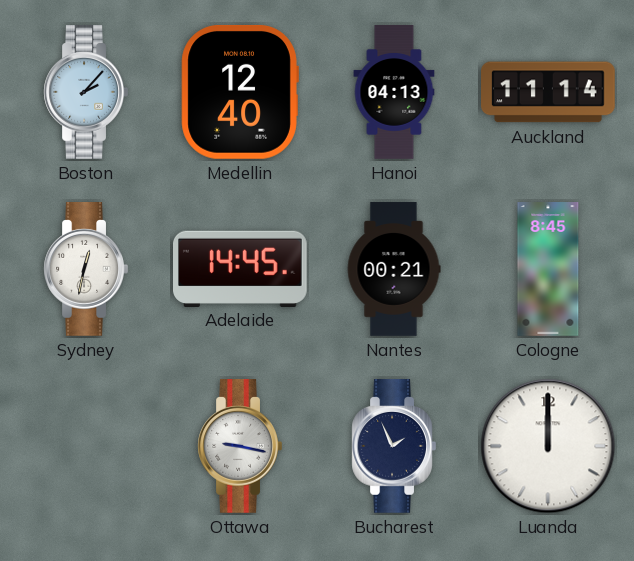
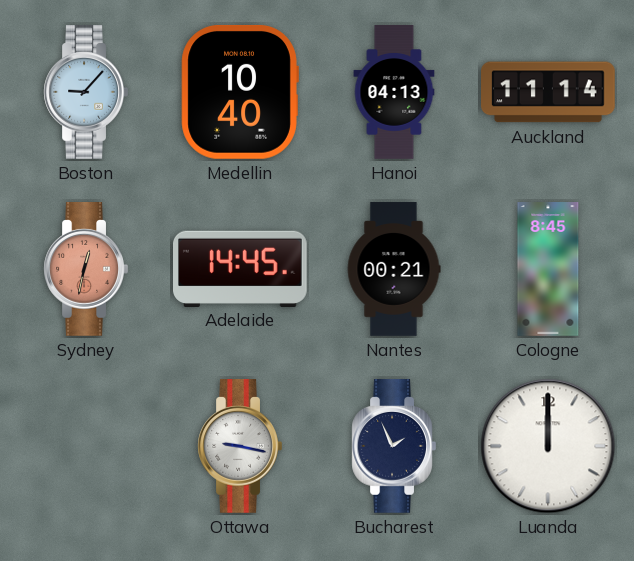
Boston: 2:07 -> 9:07 (86, 93)
Medellin: 12:40 -> 10:40 (240, 92)
Sydney dial: white -> salmon (86, 270)
